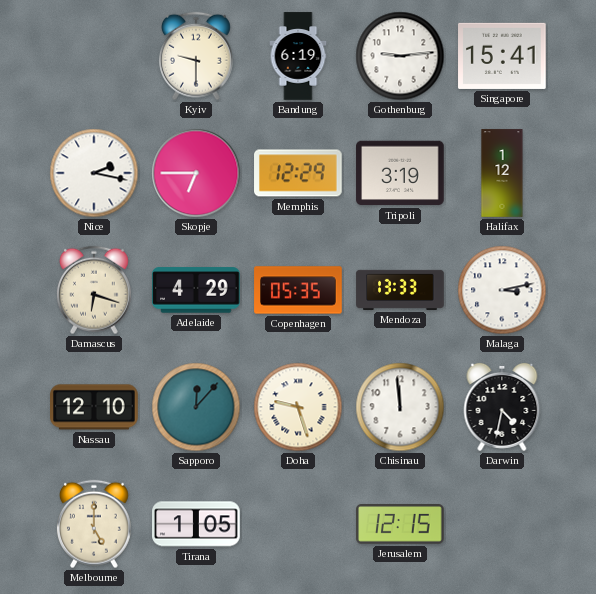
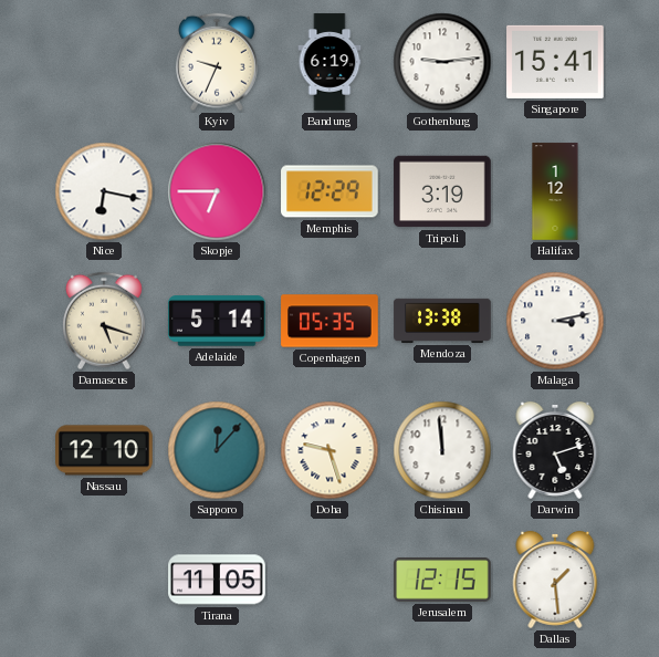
Kyiv: 9:30 -> 9:34 (217, 62)
Nice: 2:17 -> 6:17 (104, 191)
Damascus: 6:18 -> 5:18 (104, 321)
Adelaide: 4:29 -> 5:14 (217, 321)
Mendoza: 13:33 -> 13:38 (442, 321)
Darwin: 4:32 -> 5:12 (555, 450)
Melbourne: 5:00 -> none (94, 524)
Tirana: 1:05 -> 11:05 (217, 580)
Dallas: none -> 1:29 (555, 580)
